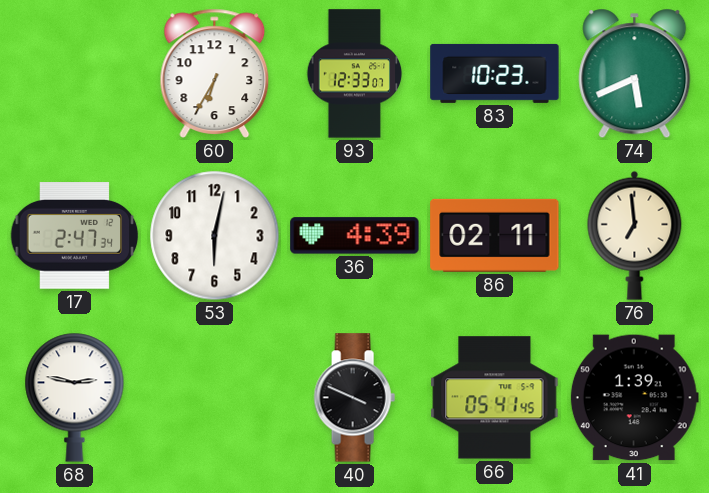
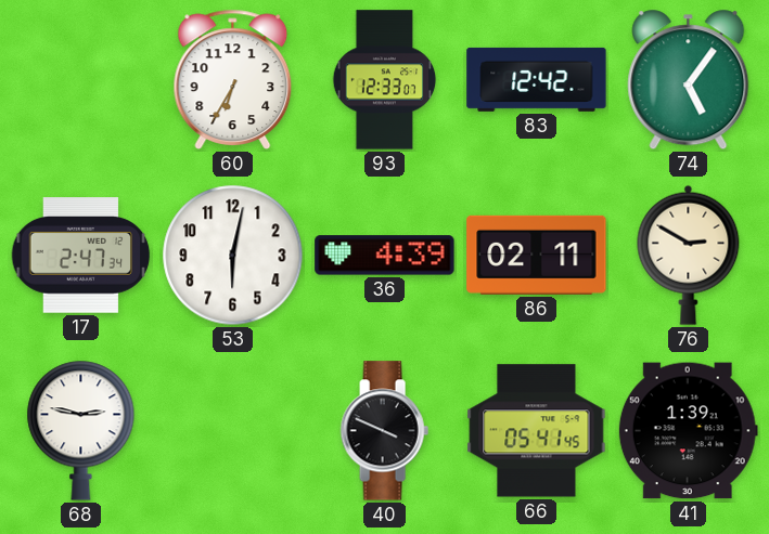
83: 10:23 -> 12:42 (537, 79)
74: 5:41 -> 5:06 (689, 80)
76: 6:59 -> 2:50 (689, 255)
